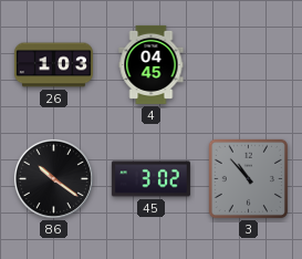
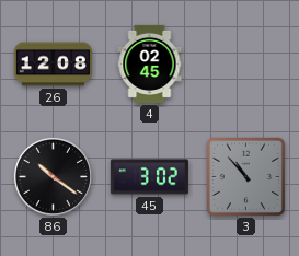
26: 1:03 -> 12:08 (53, 65)
4: 04:45 -> 02:45 (150, 63)
